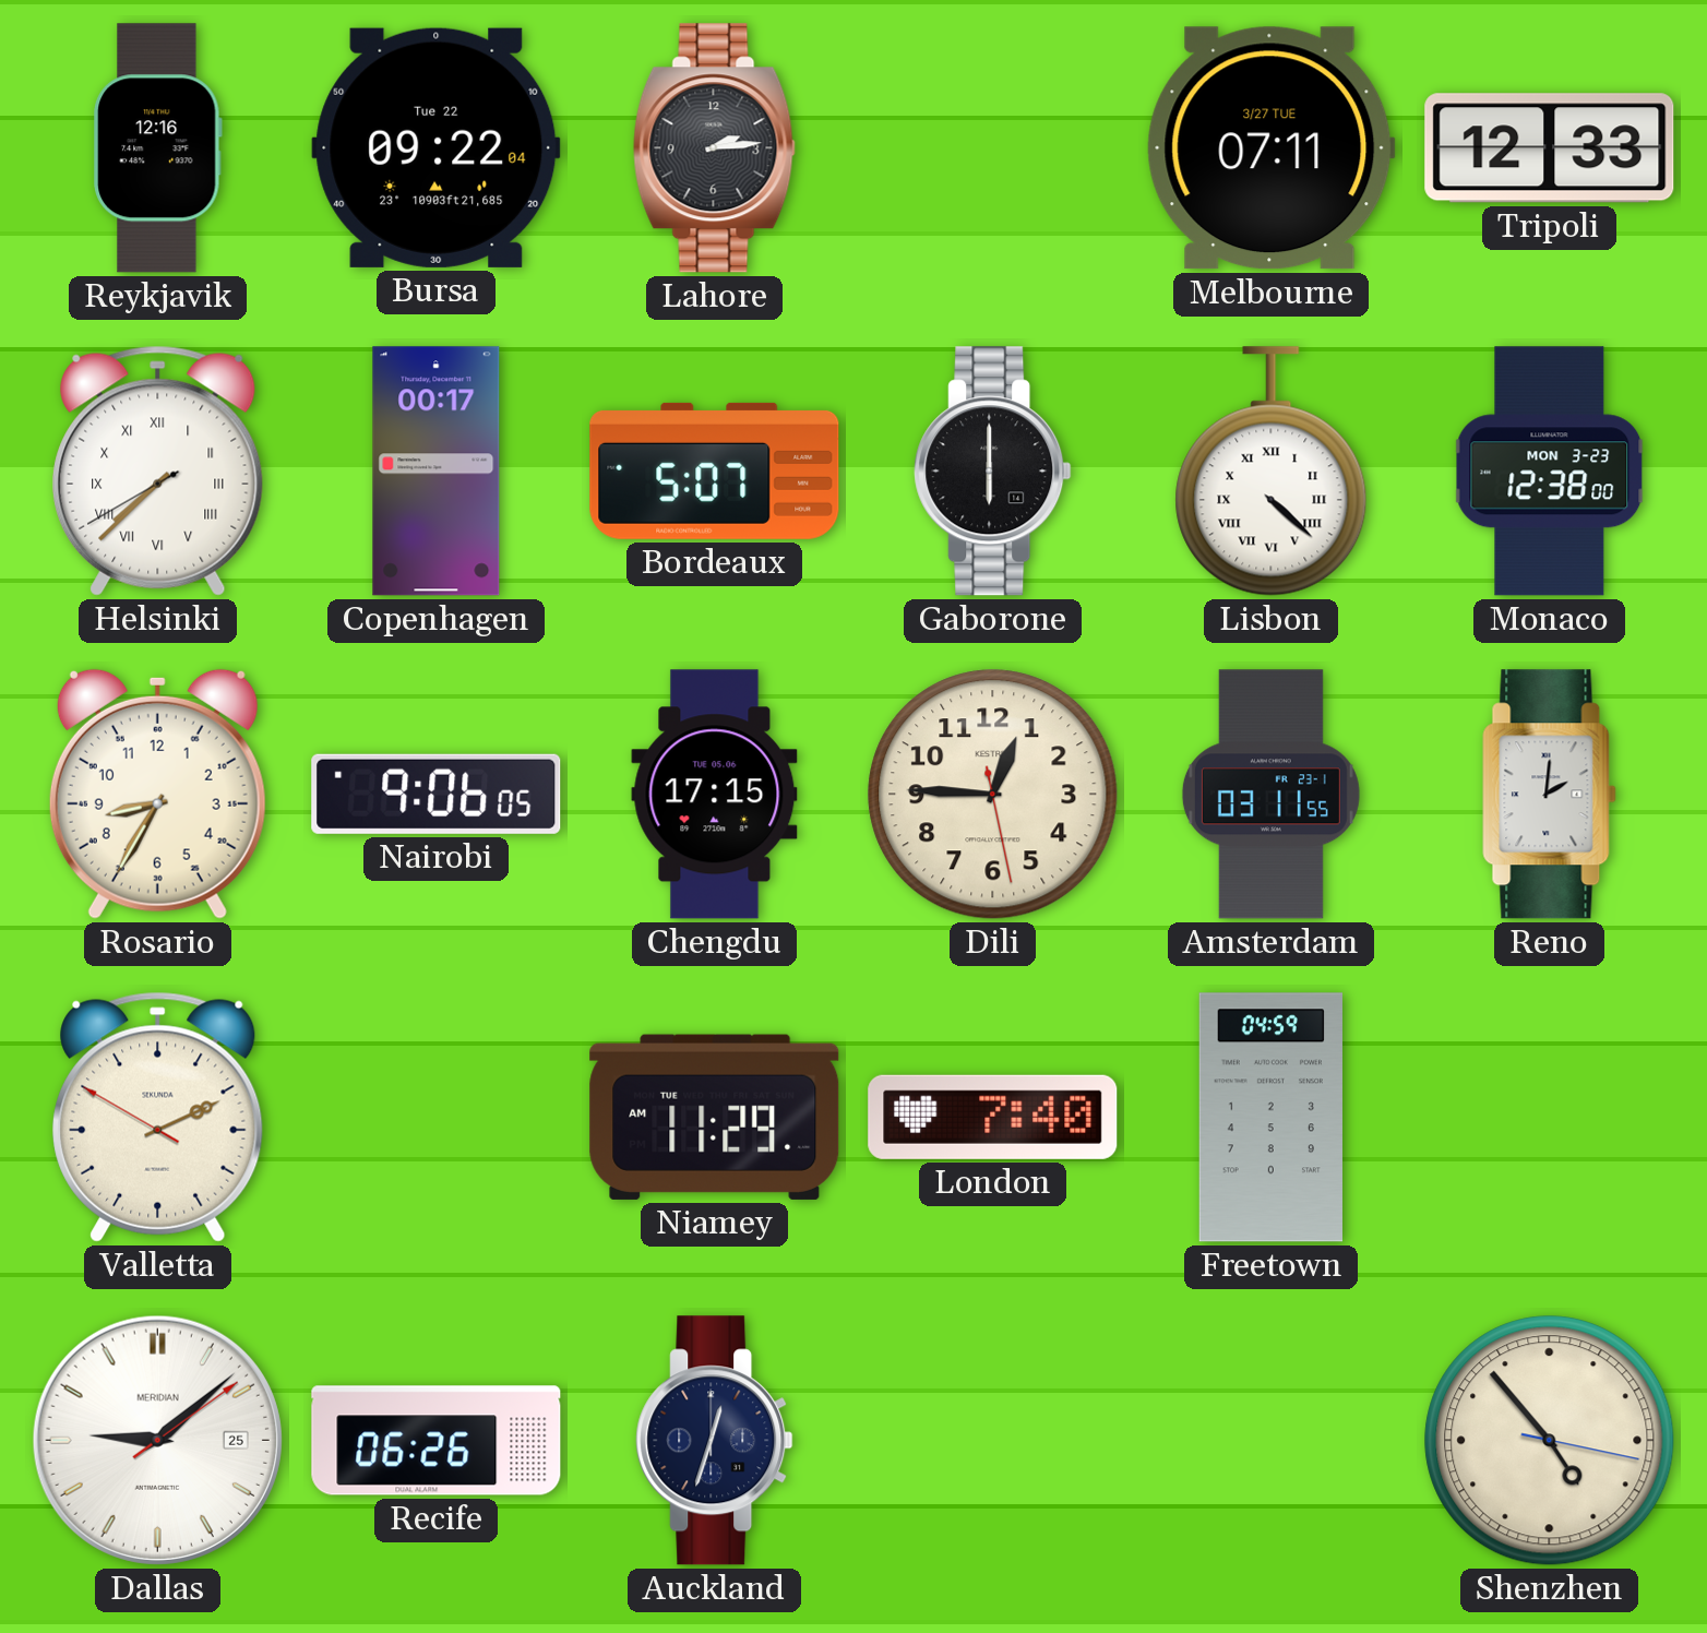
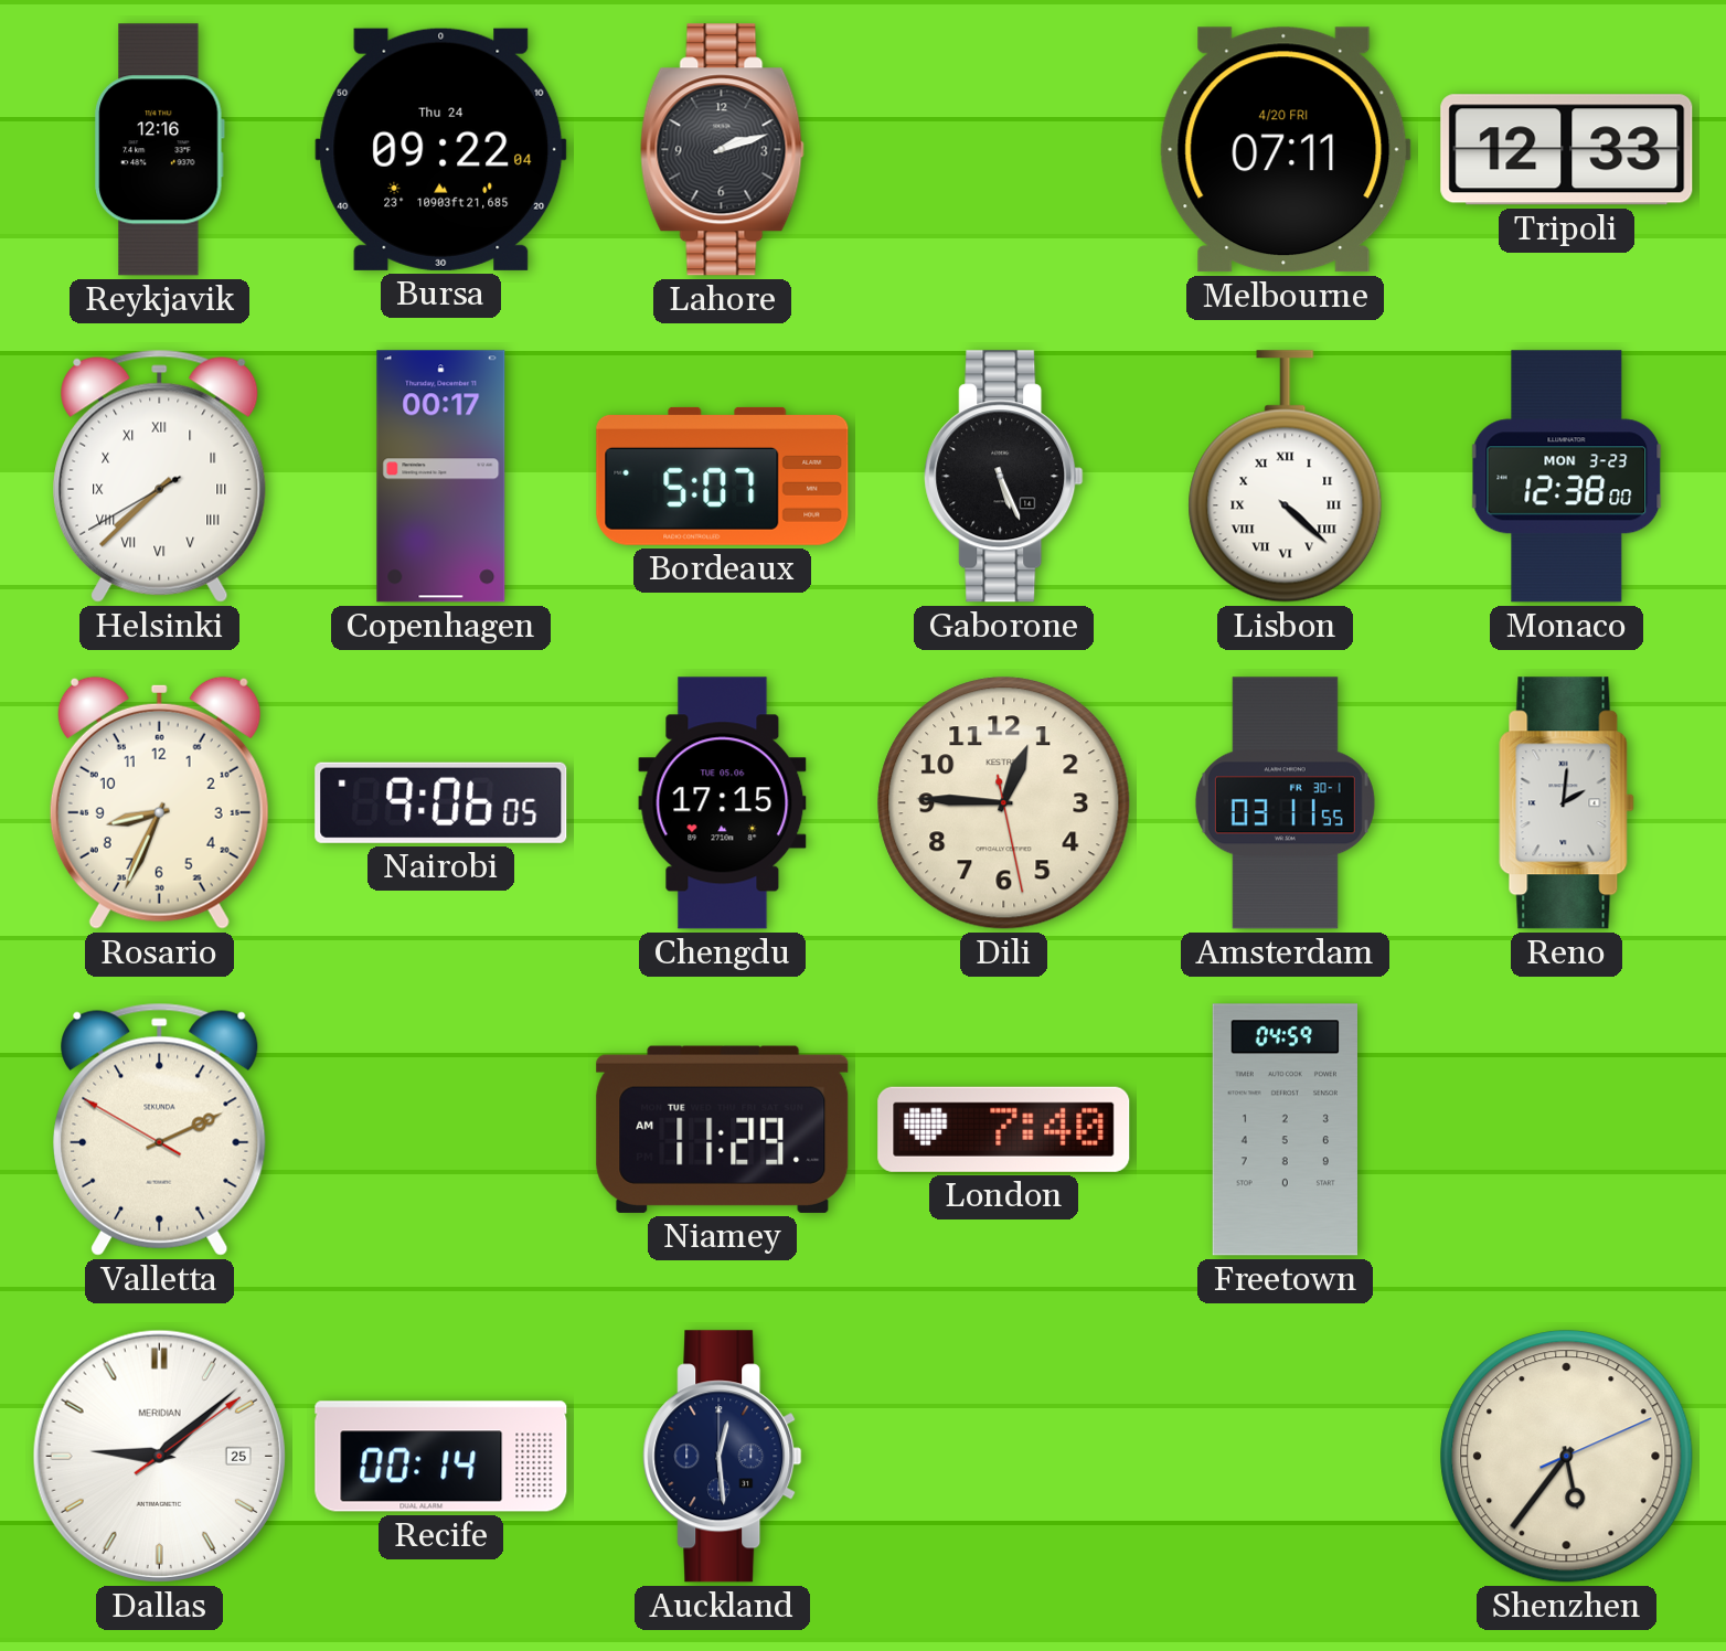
Bursa date: Tue 22 -> Thu 24 (441, 149)
Lahore: 2:14 -> 2:12 (722, 150)
Melbourne date: 3/27 TUE -> 4/20 FRI (1285, 150)
Gaborone: 6:00 -> 5:26 (1004, 477)
Rosario: 8:35 -> 8:34 (159, 802)
Amsterdam date: FR 23-1 -> FR 30-1 (1285, 803)
Recife: 06:26 -> 00:14 (441, 1457)
Auckland: 12:33 -> 12:29 (723, 1457)
Shenzhen: 4:53 -> 5:36 (1567, 1457)
